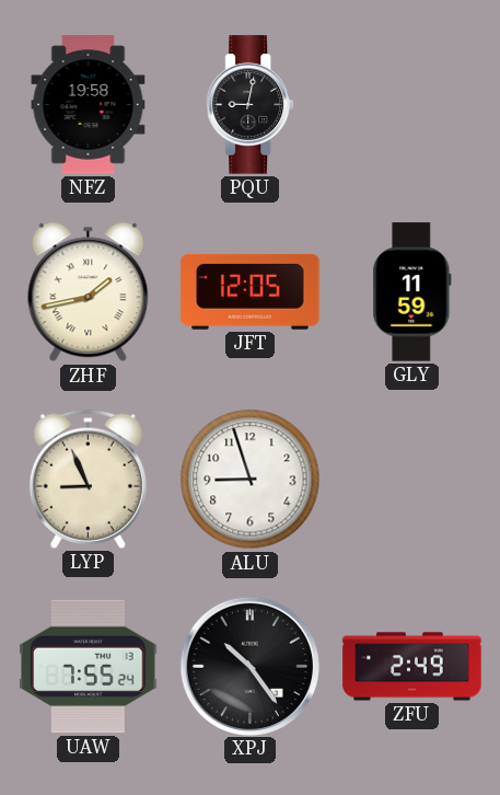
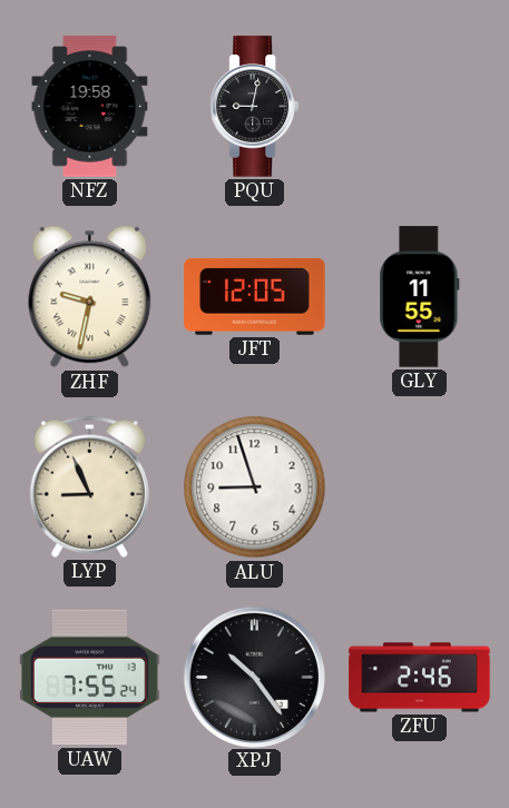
ZHF: 1:43 -> 9:32 (90, 297)
GLY: 11:59 -> 11:55 (420, 297)
ZFU: 2:49 -> 2:46 (420, 678)
